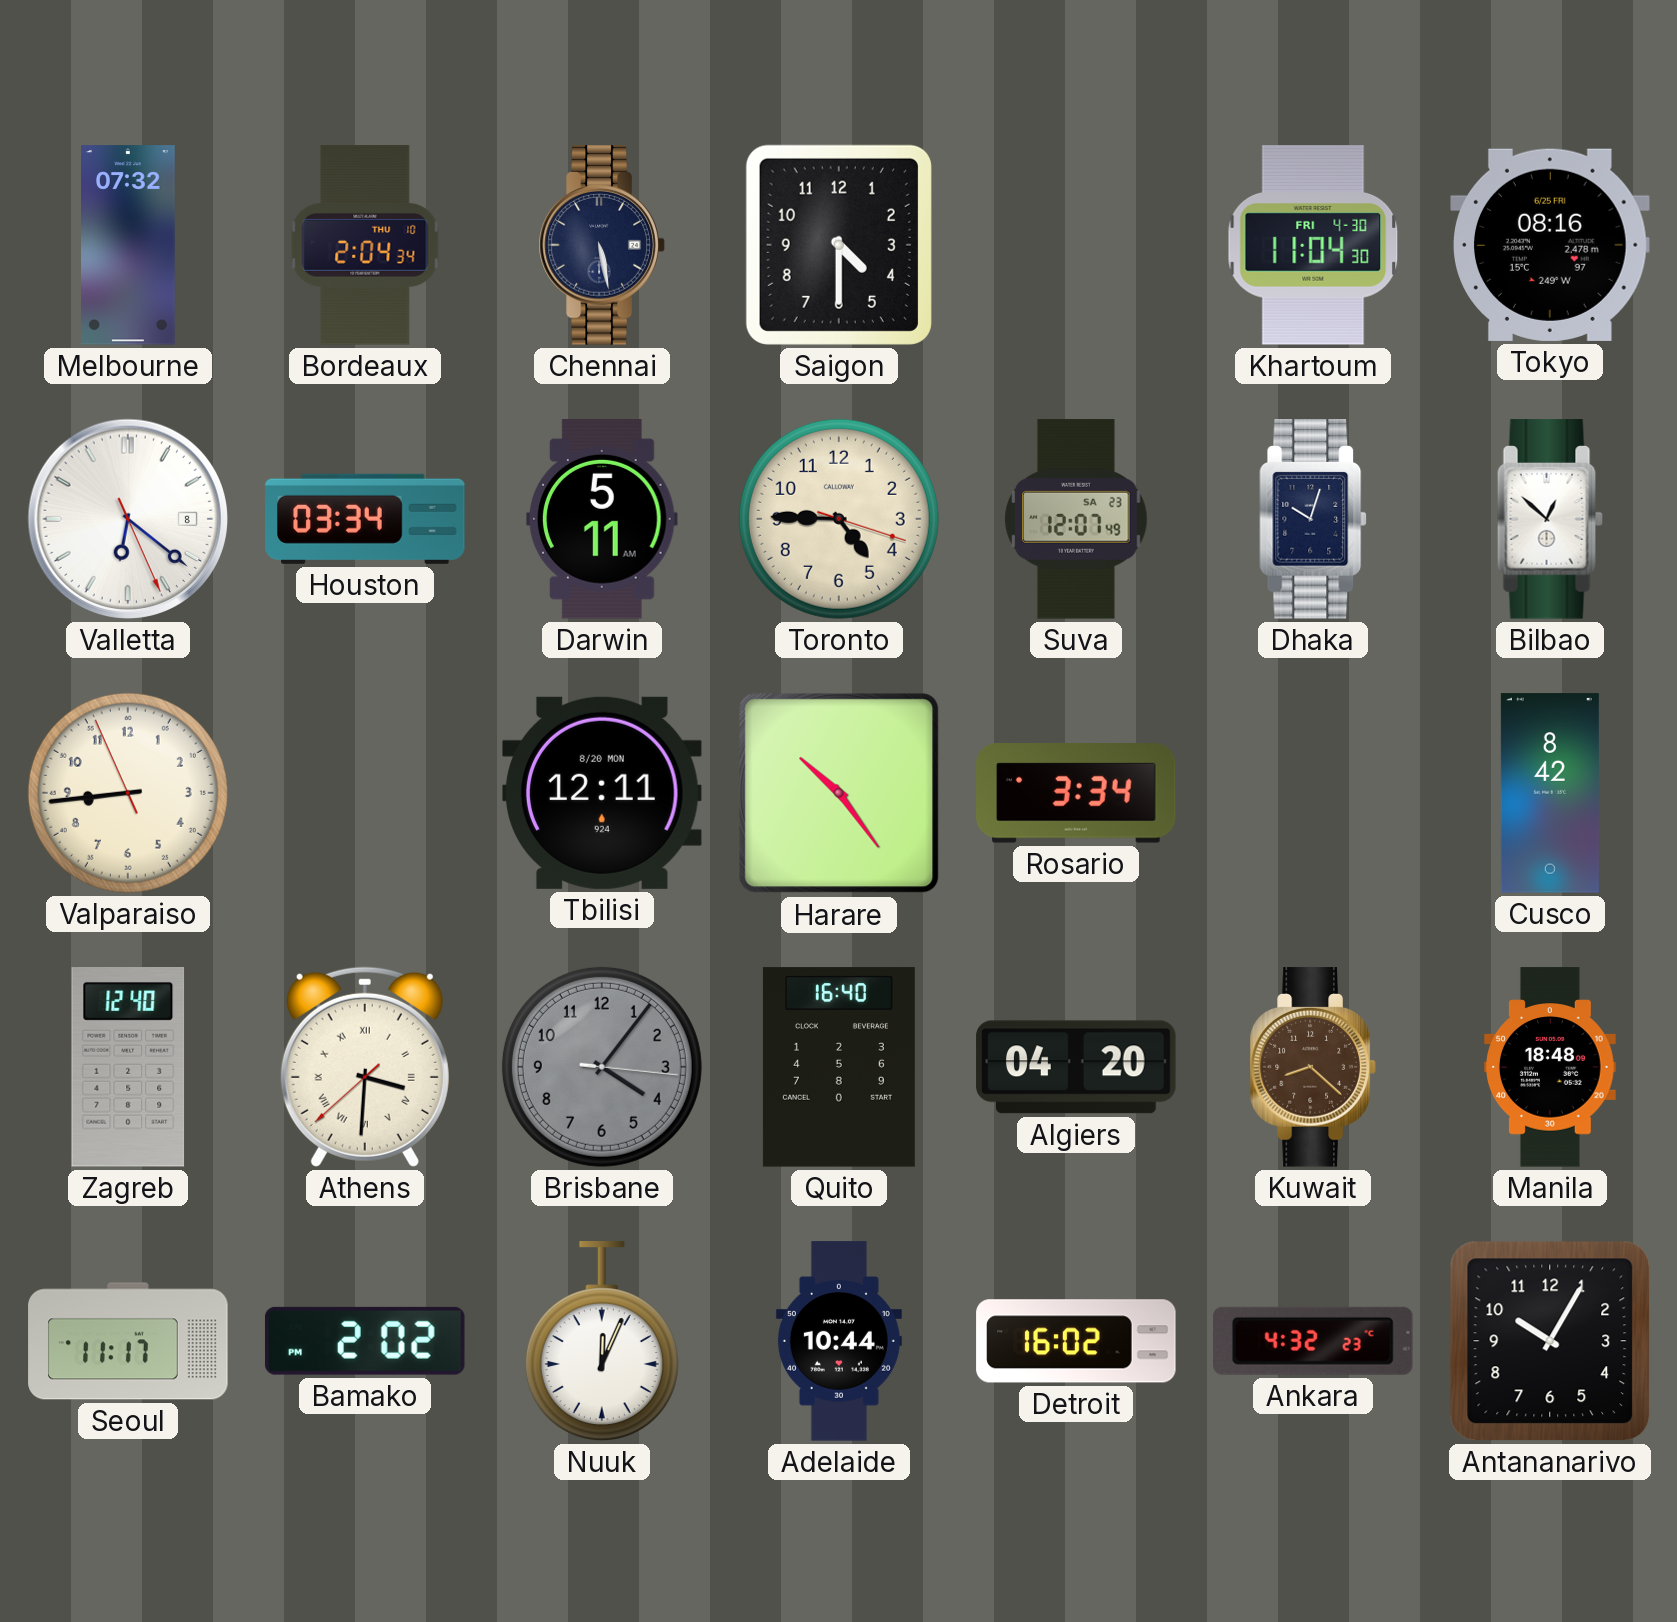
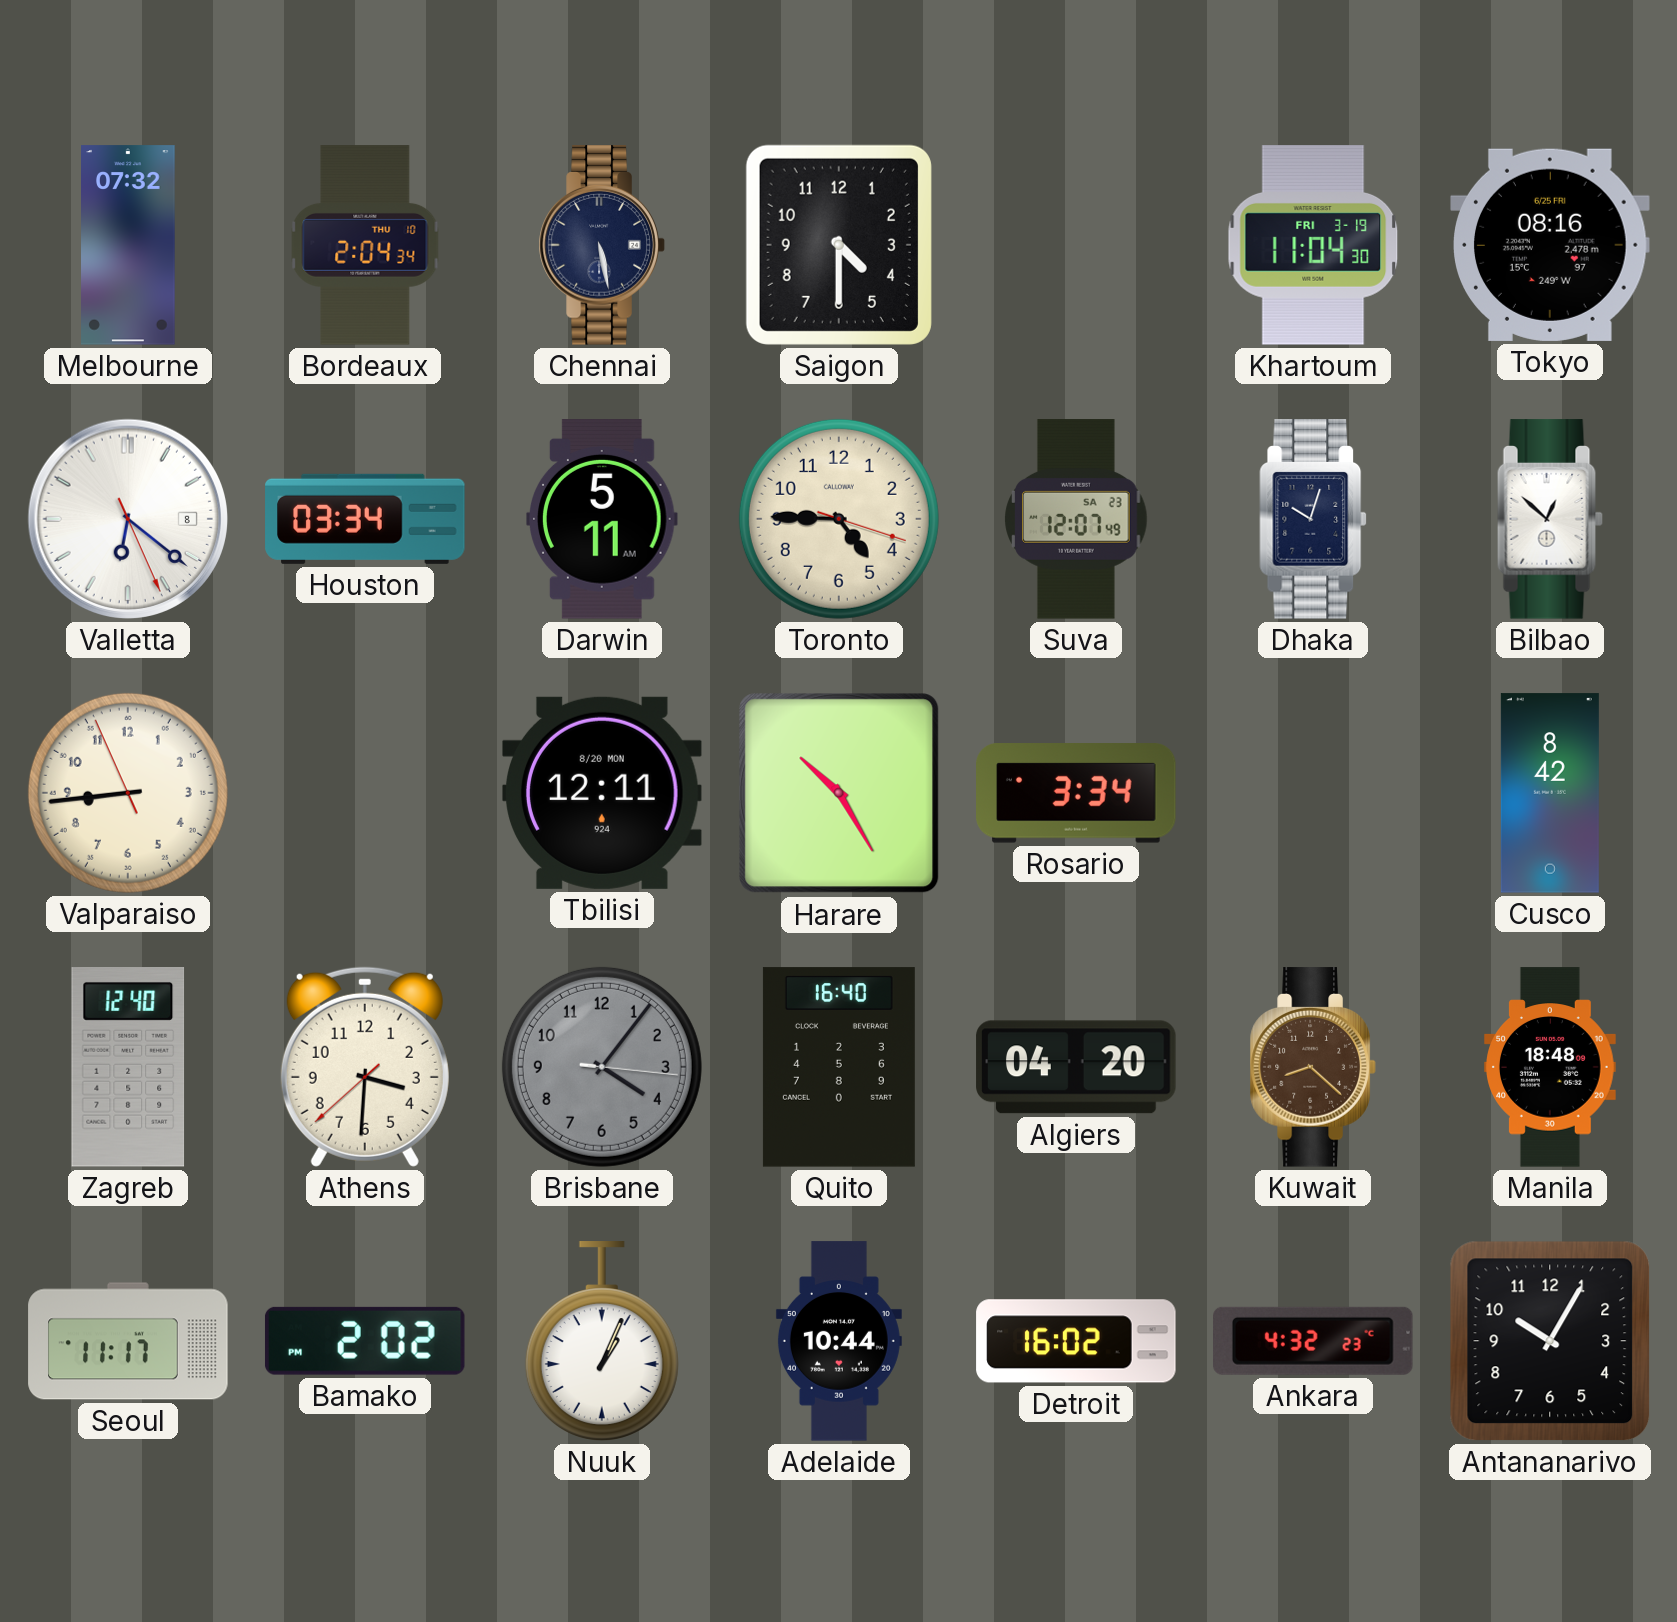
Khartoum date: FRI 4-30 -> FRI 3-19 (1313, 245)
Harare: 10:24 -> 10:25 (839, 793)
Athens numerals: Roman -> Arabic (365, 1067)
Nuuk: 12:04 -> 1:04 (602, 1341)
